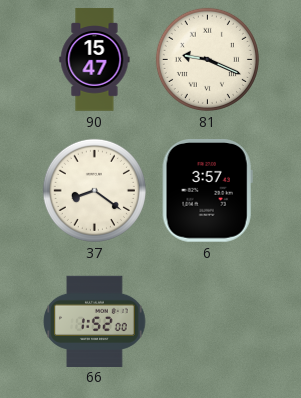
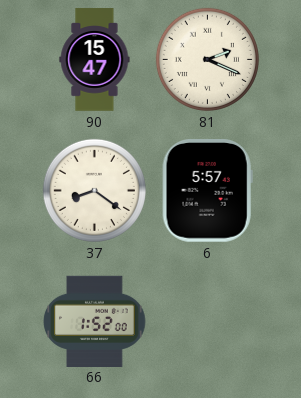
81: 9:19 -> 2:19 (207, 59)
6: 3:57 -> 5:57 (207, 191)
